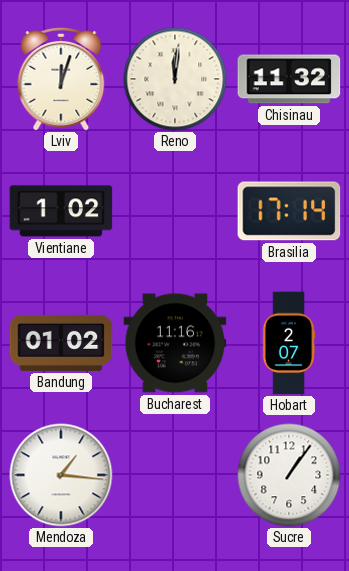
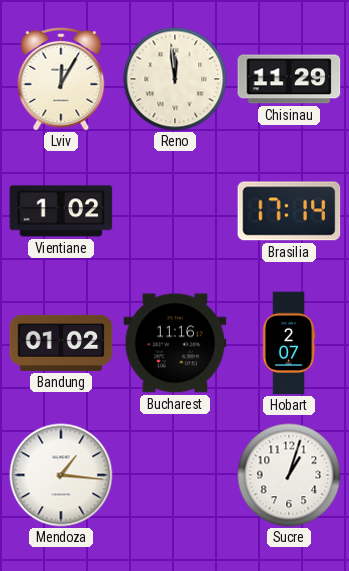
Lviv: 12:03 -> 12:05 (61, 80)
Reno: 12:01 -> 11:59 (175, 79)
Chisinau: 11:32 -> 11:29 (289, 79)
Sucre: 1:06 -> 1:03 (289, 475)
